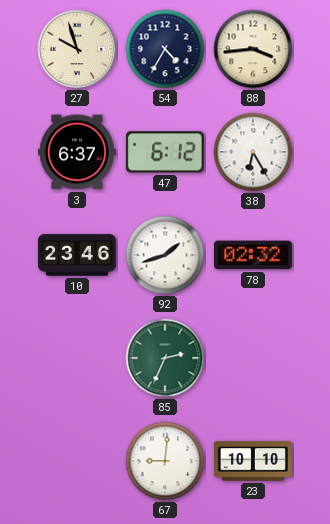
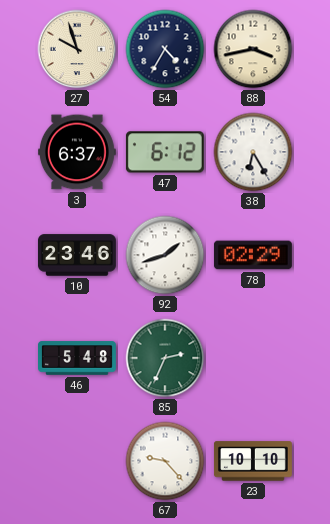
88: 3:44 -> 3:43 (253, 49)
78: 02:32 -> 02:29 (253, 255)
46: none -> 5:48 (78, 358)
67: 9:01 -> 9:23 (165, 461)
